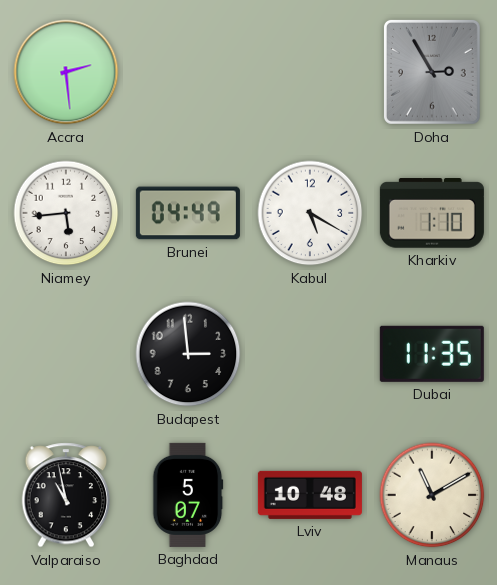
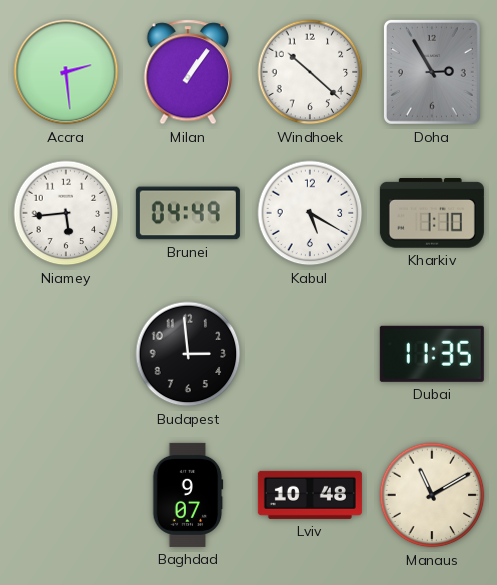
Milan: none -> 1:06 (188, 72)
Windhoek: none -> 10:22 (310, 72)
Valparaiso: 10:58 -> none (66, 495)
Baghdad: 5:07 -> 9:07 (188, 495)
